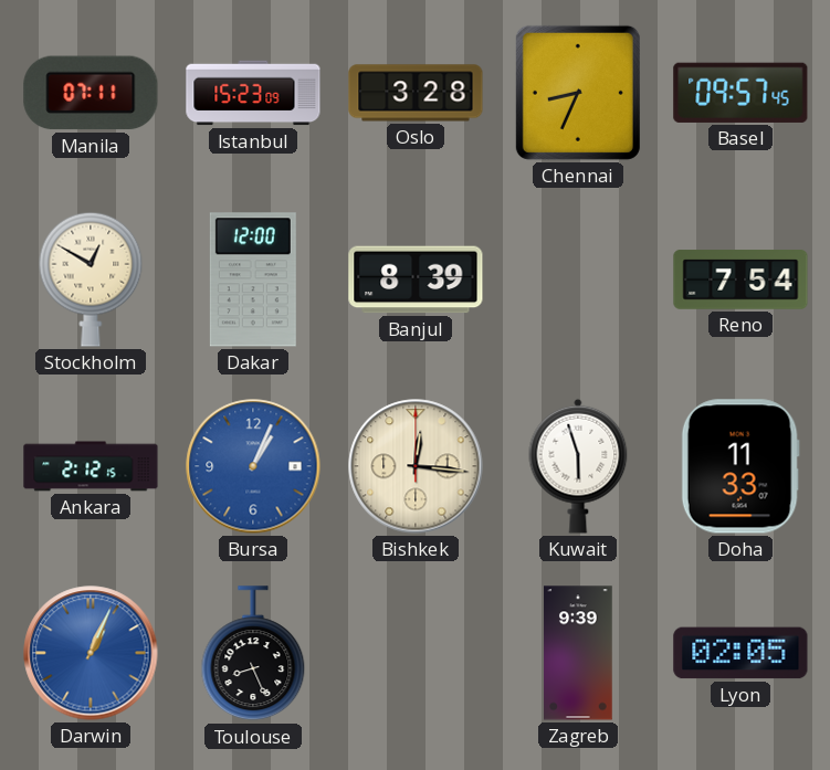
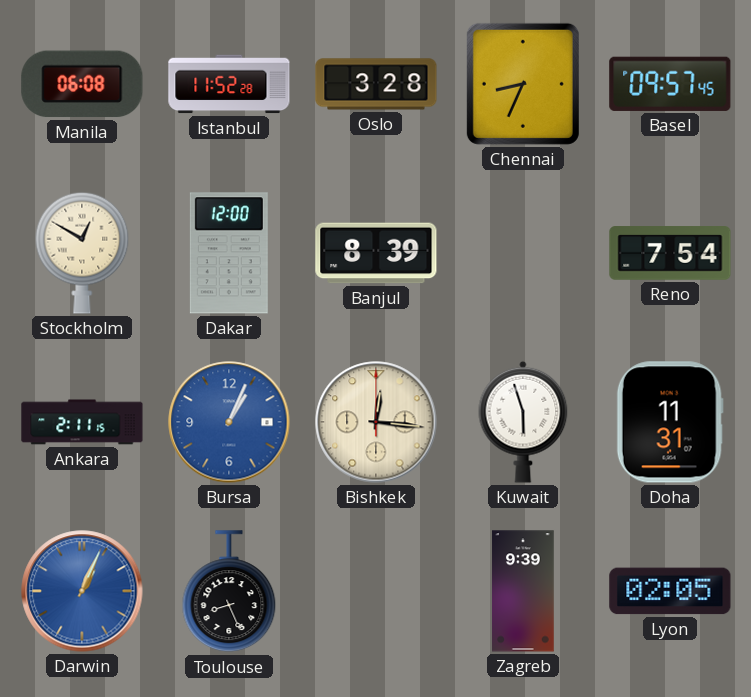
Manila: 07:11 -> 06:08 (82, 84)
Istanbul: 15:23 -> 11:52 (229, 84)
Ankara: 2:12 -> 2:11 (82, 422)
Doha: 11:33 -> 11:31 (670, 422)
